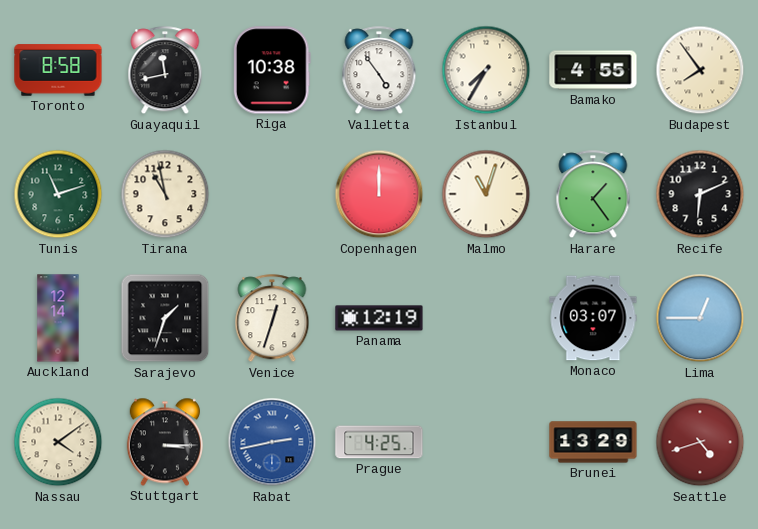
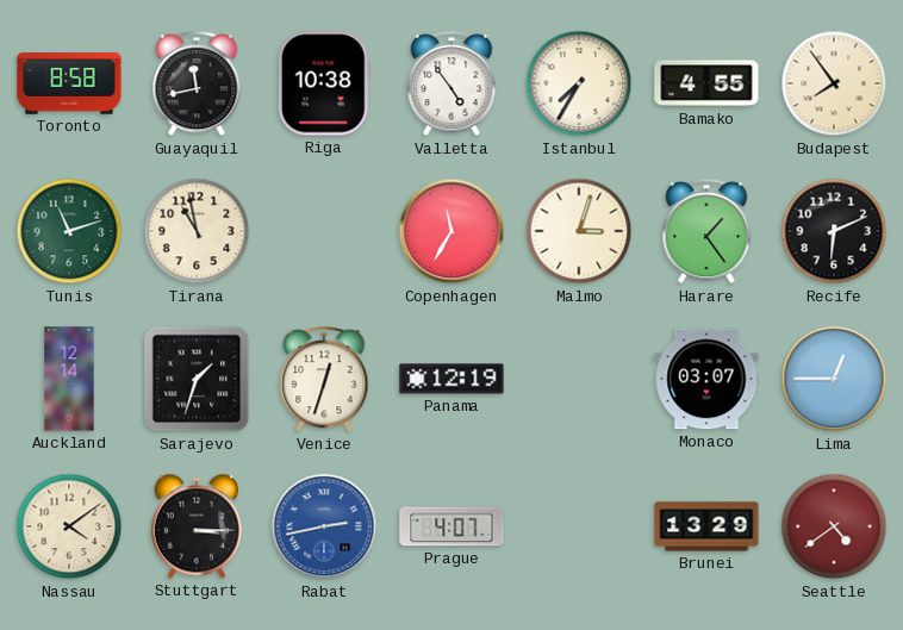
Copenhagen: 12:00 -> 11:35 (451, 231)
Malmo: 11:03 -> 3:03 (579, 231)
Prague: 4:25 -> 4:07 (451, 526)
Seattle: 4:42 -> 4:39 (834, 526)
